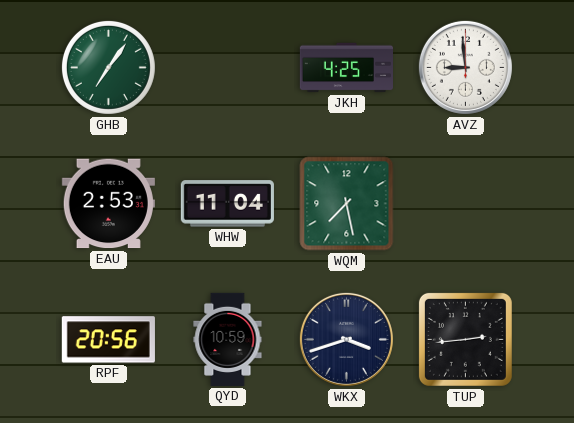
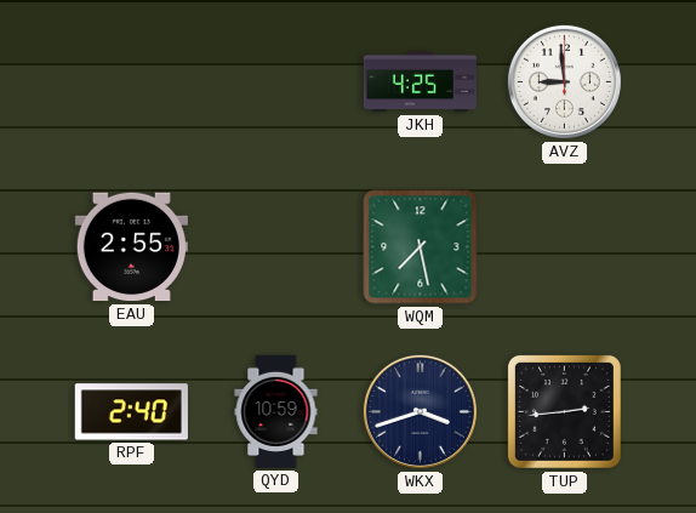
GHB: 7:06 -> none (108, 67)
EAU: 2:53 -> 2:55 (131, 247)
WHW: 11:04 -> none (227, 204)
RPF: 20:56 -> 2:40 (131, 412)
